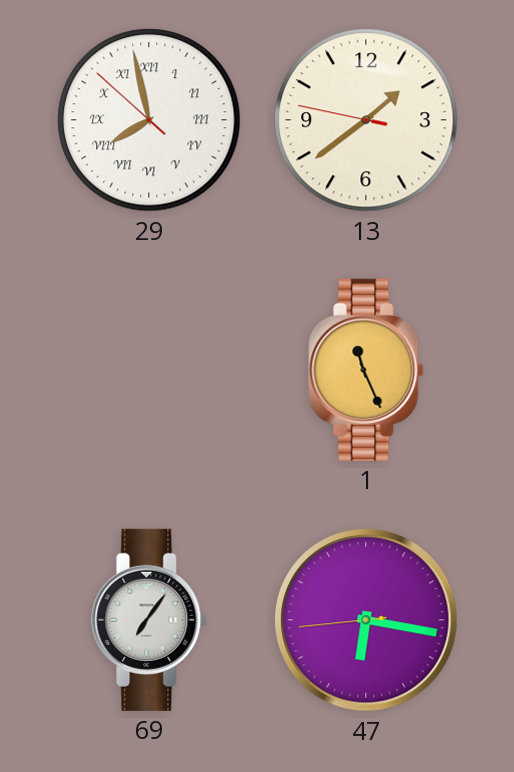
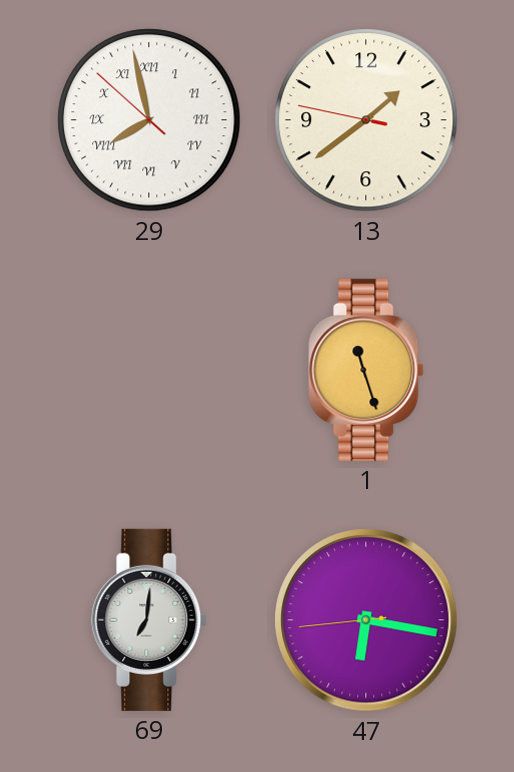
1: 11:26 -> 11:27 (366, 370)
69: 7:06 -> 7:01 (149, 620)
